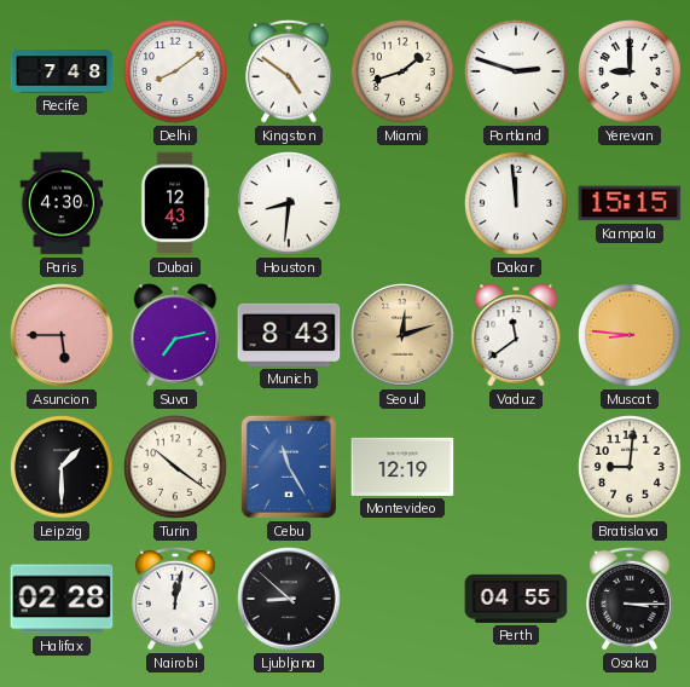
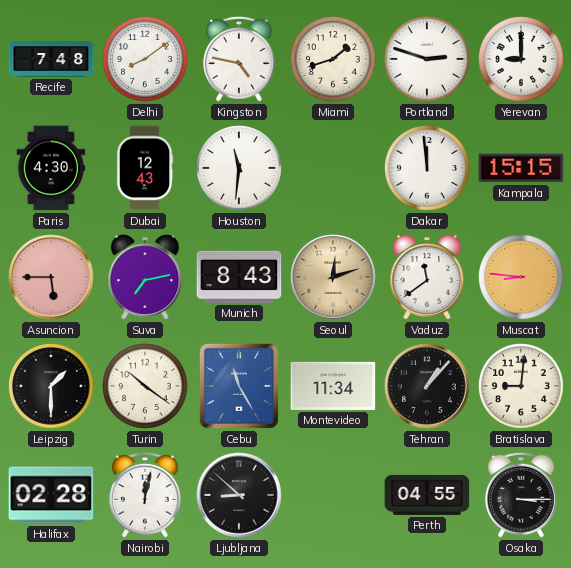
Kingston: 4:51 -> 4:47 (240, 59)
Houston: 8:31 -> 11:31 (240, 169)
Montevideo: 12:19 -> 11:34 (333, 386)
Tehran: none -> 1:07 (427, 386)
